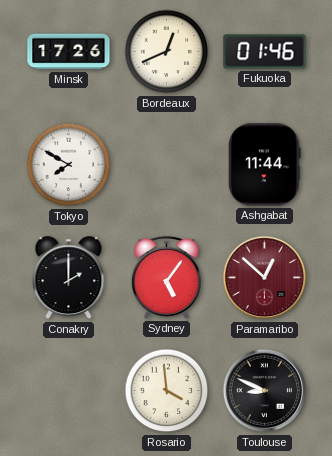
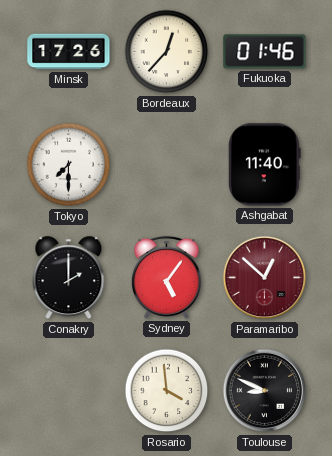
Bordeaux: 12:41 -> 12:37 (167, 52)
Tokyo: 7:50 -> 7:30 (69, 165)
Ashgabat: 11:44 -> 11:40 (265, 165)
